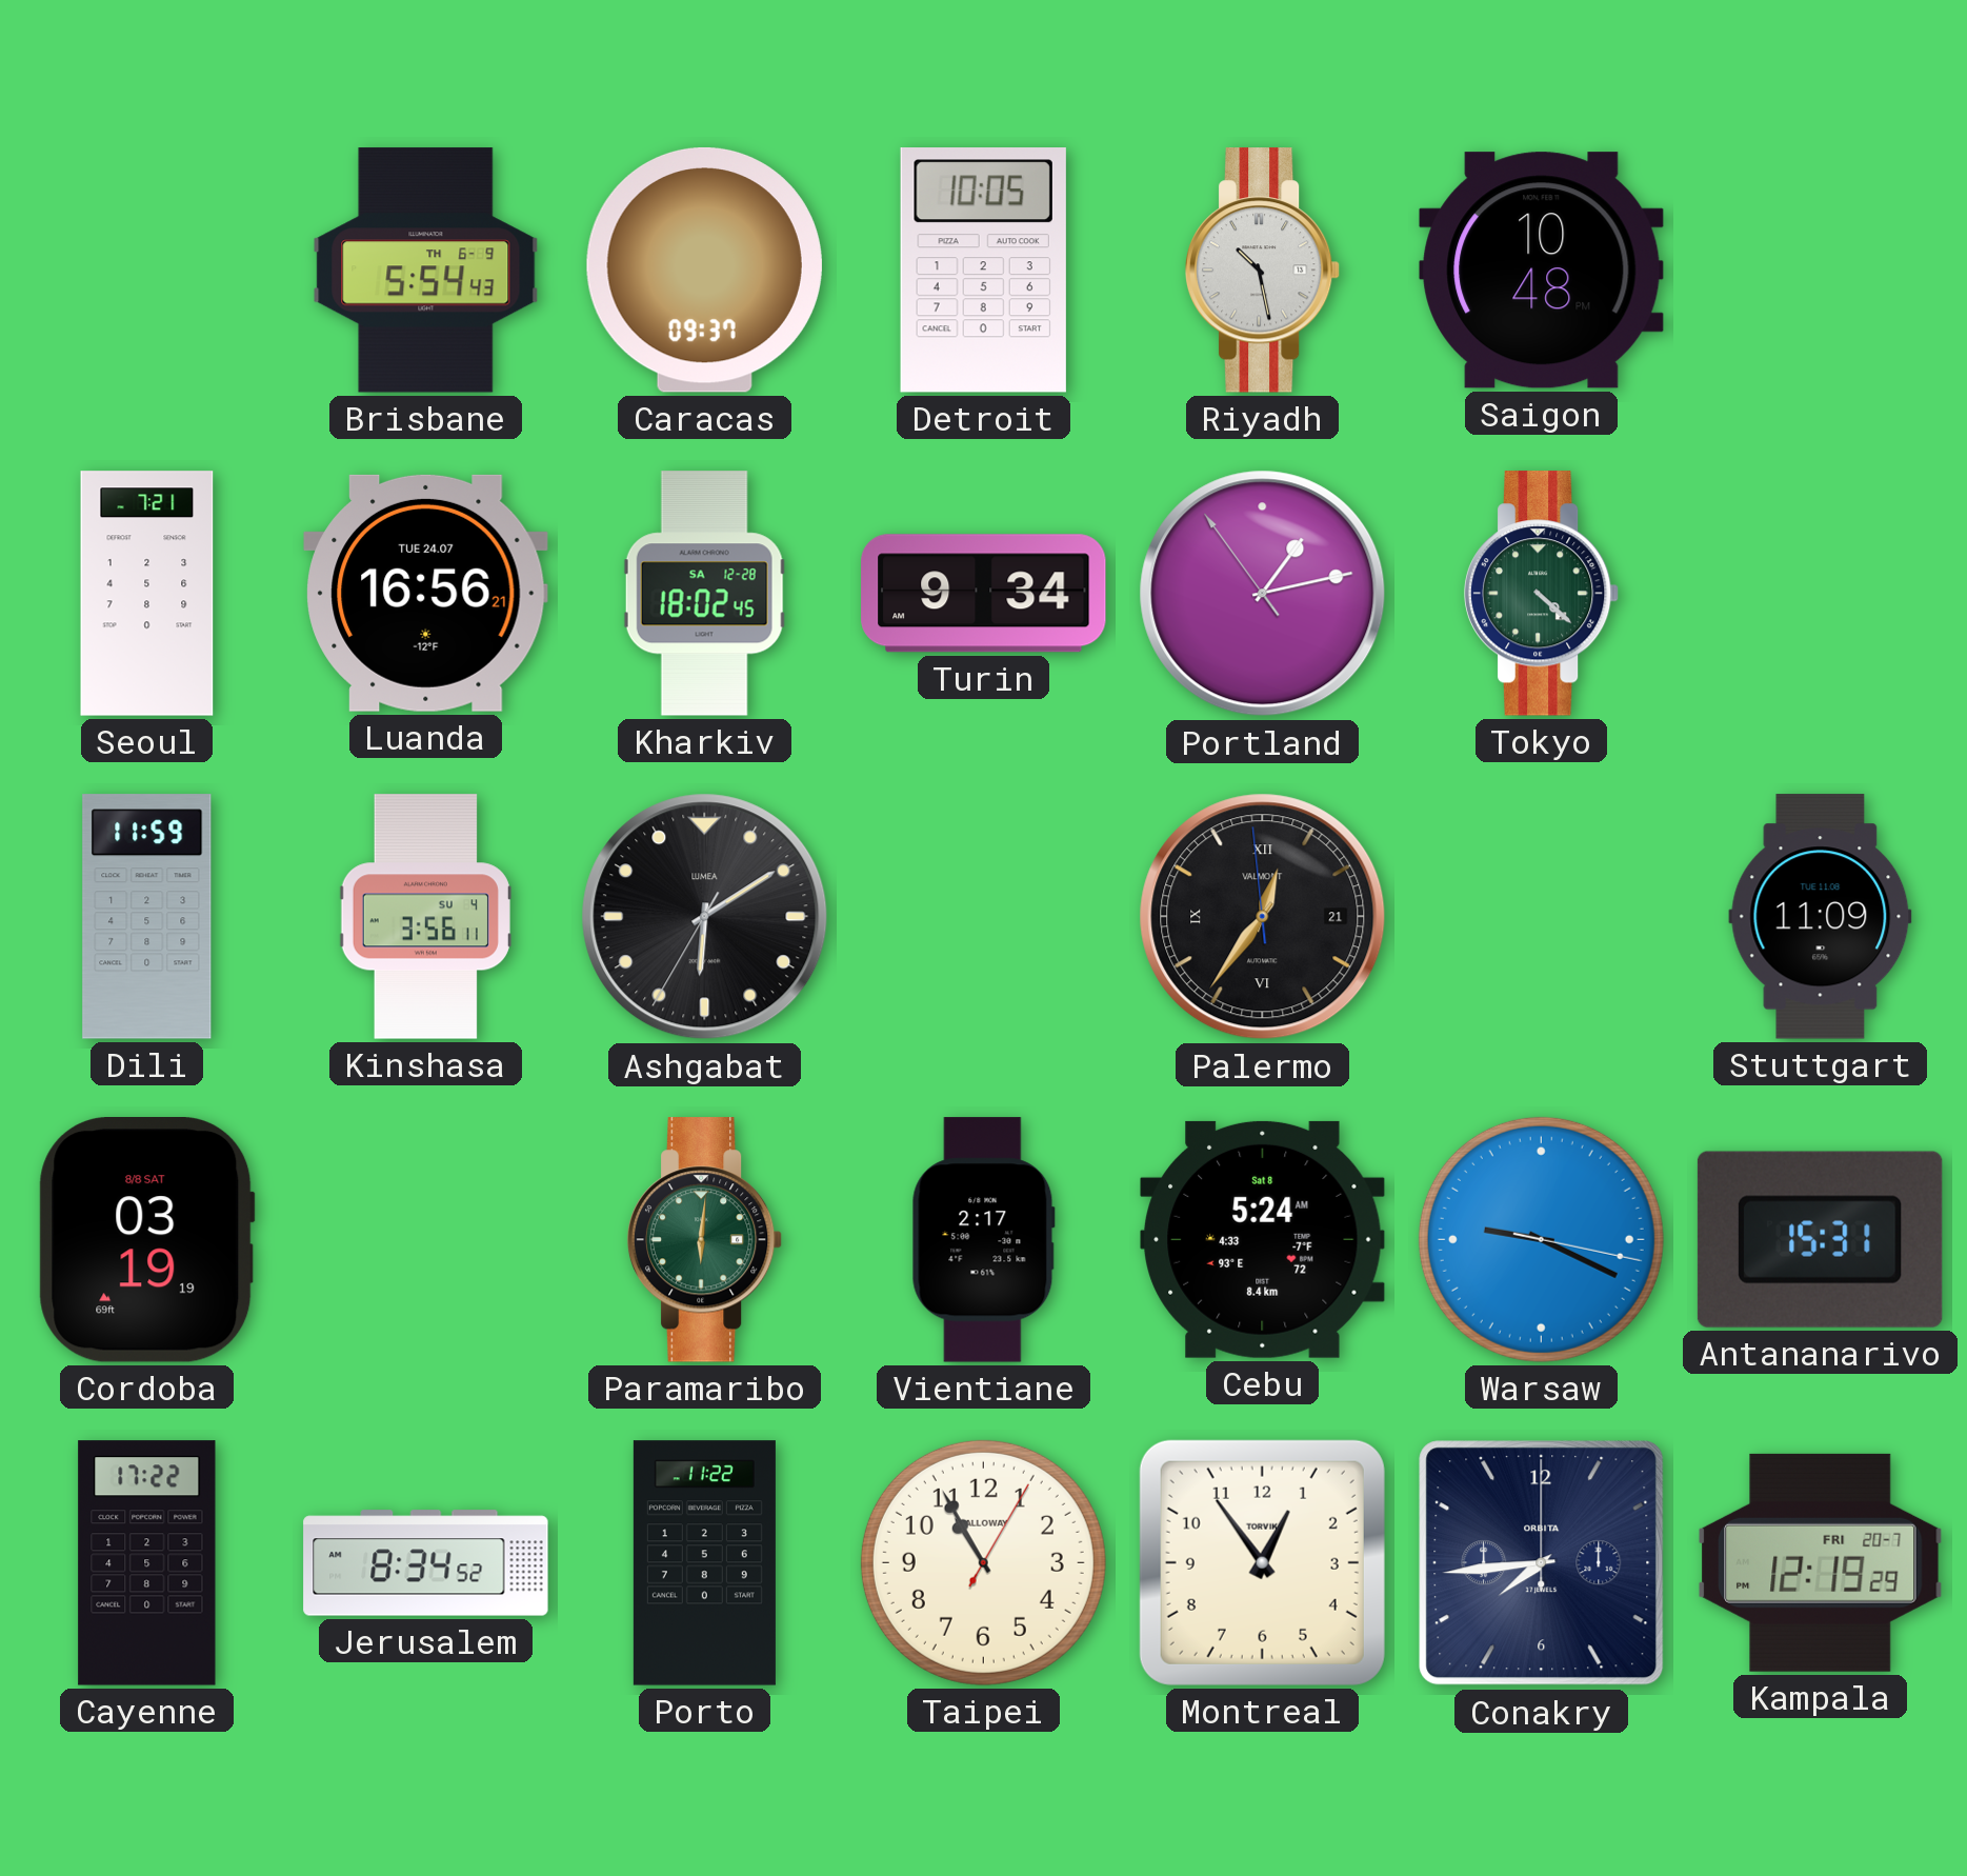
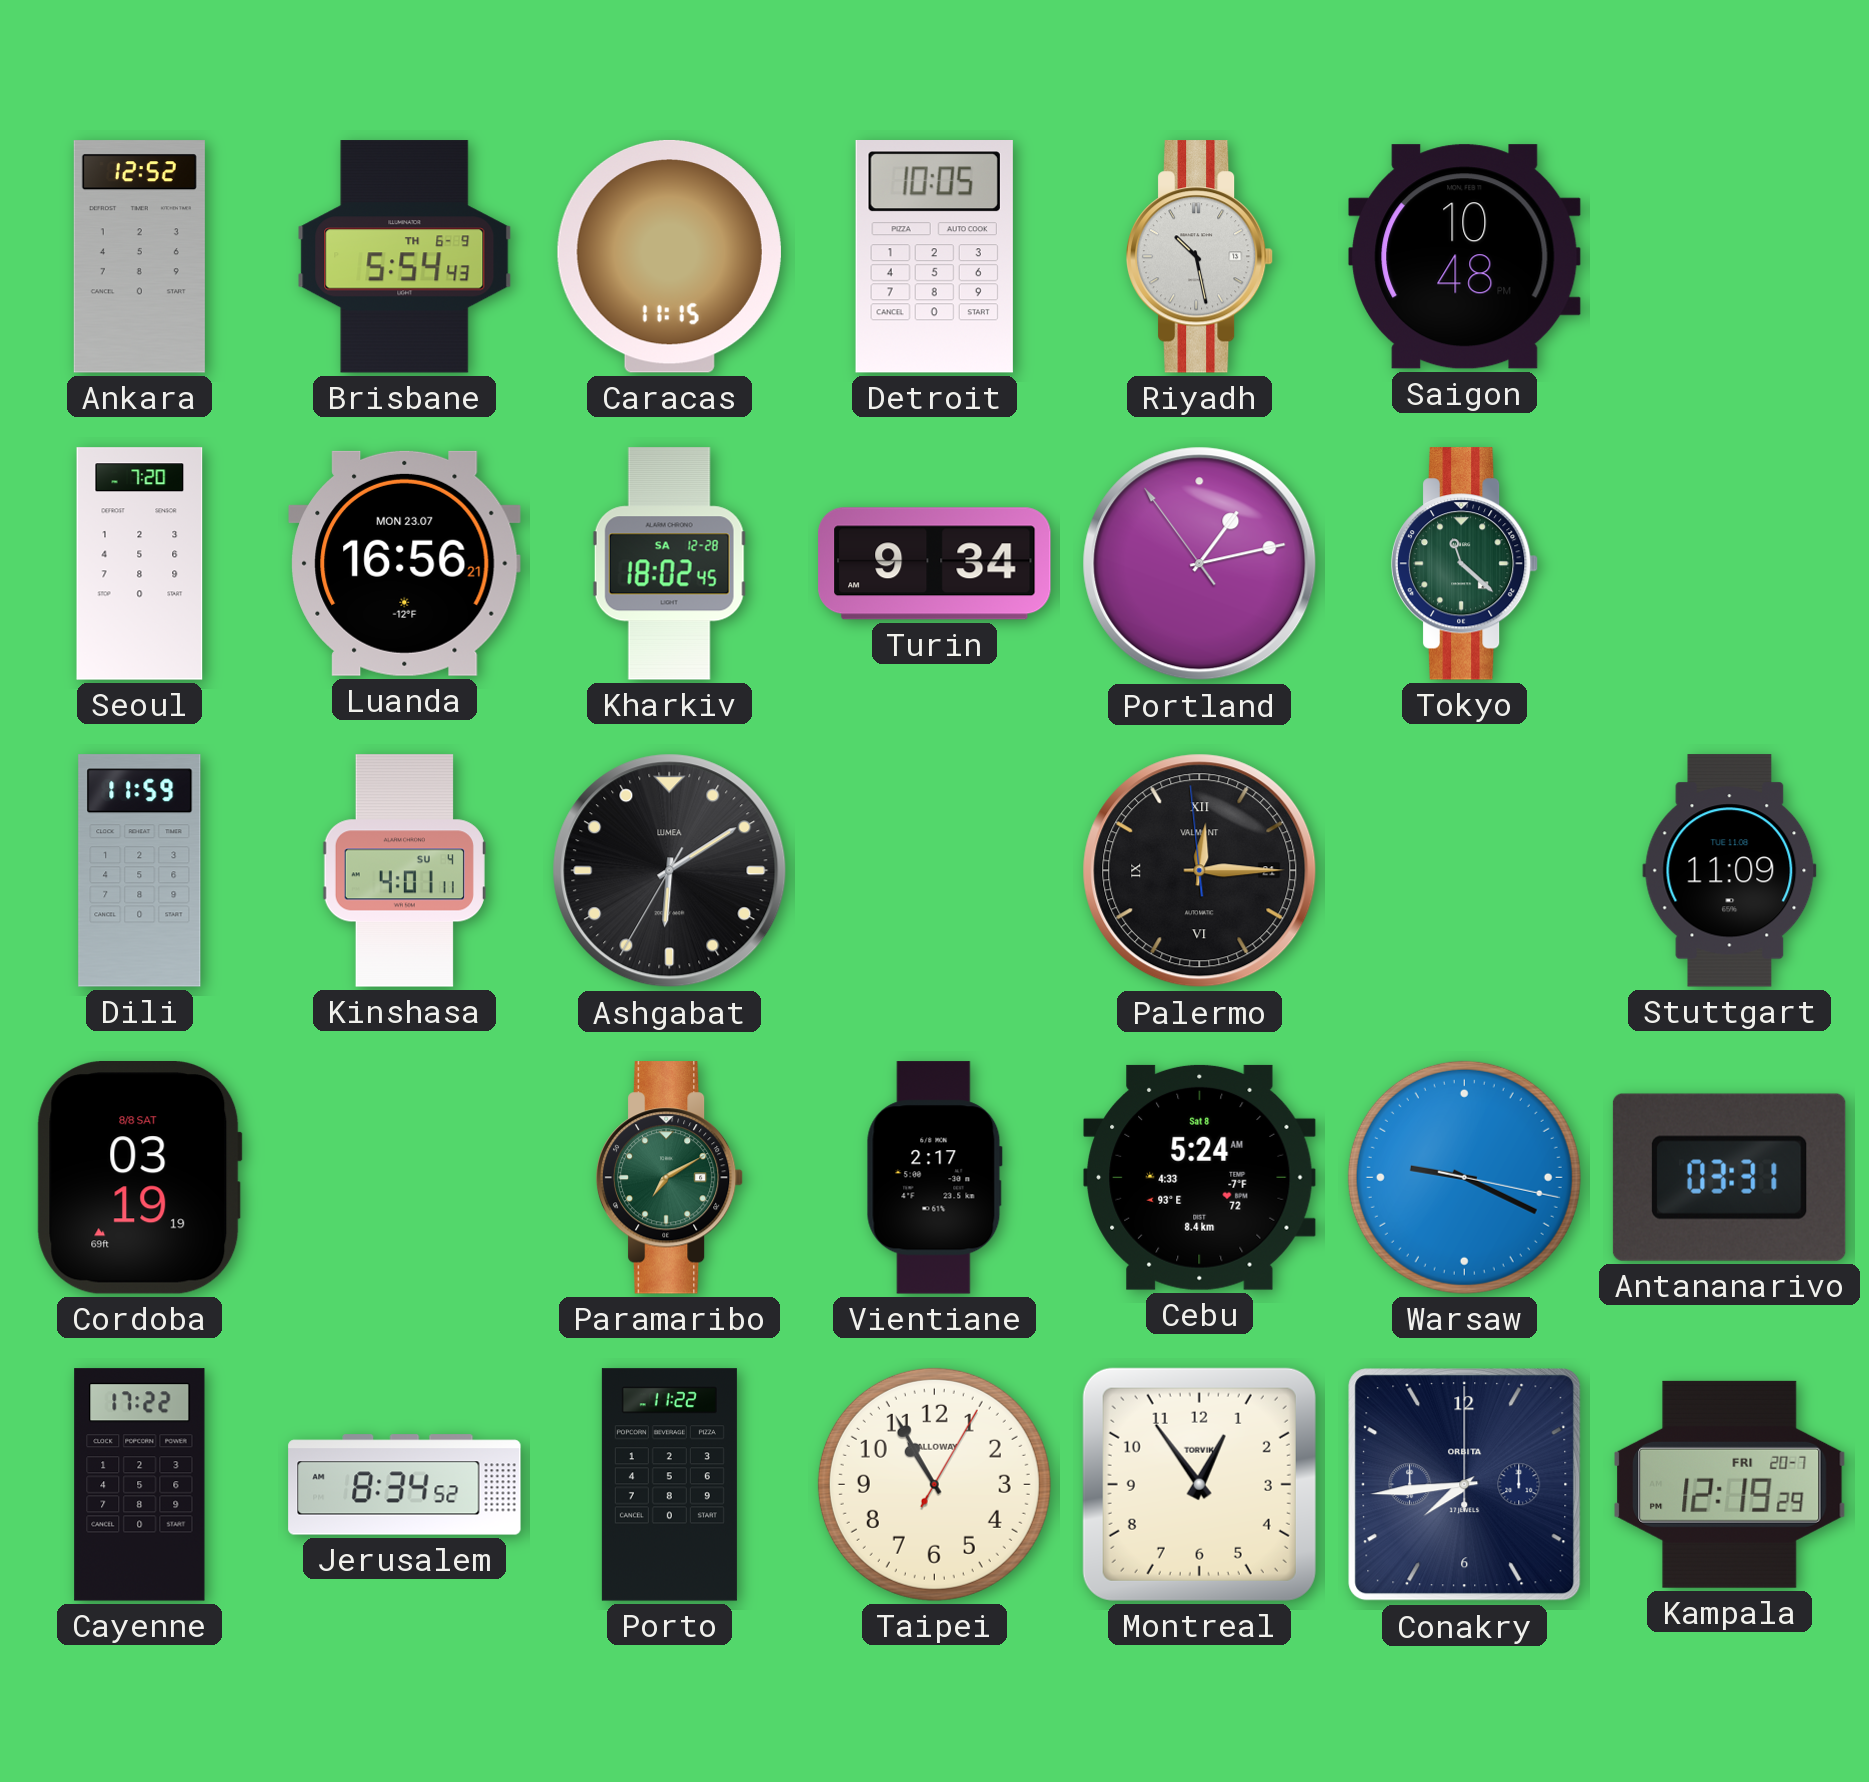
Ankara: none -> 12:52 (139, 257)
Caracas: 09:37 -> 11:15 (669, 256)
Seoul: 7:21 -> 7:20 (140, 564)
Luanda date: TUE 24.07 -> MON 23.07 (405, 563)
Tokyo: 4:22 -> 11:22 (1465, 564)
Kinshasa: 3:56 -> 4:01 (404, 871)
Palermo: 12:35 -> 12:14 (1200, 871)
Paramaribo: 6:01 -> 7:10 (670, 1178)
Antananarivo: 15:31 -> 03:31 (1729, 1177)
